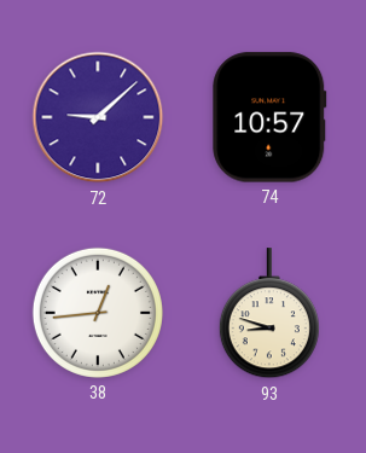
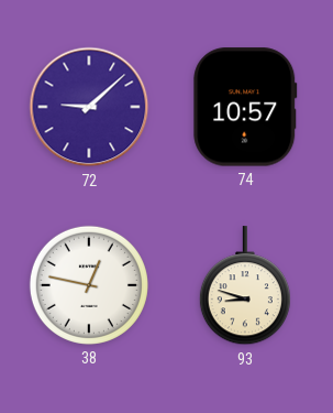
38: 12:44 -> 12:47 (89, 285)
